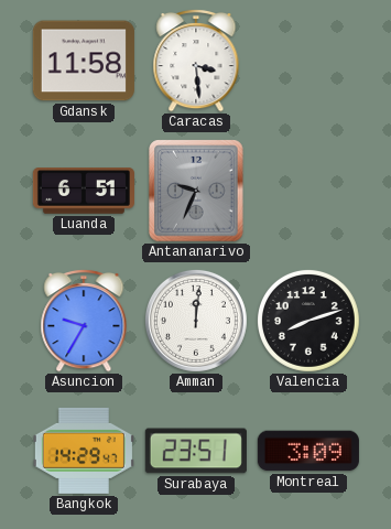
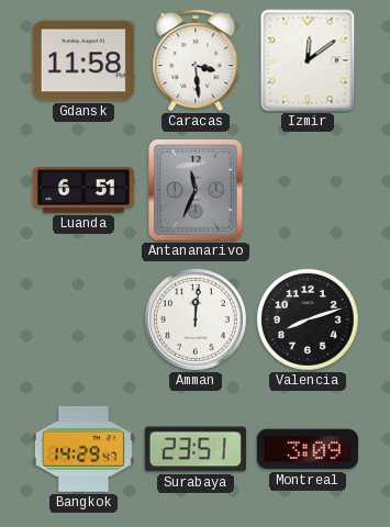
Izmir: none -> 12:09 (308, 60)
Antananarivo: 9:34 -> 11:34 (196, 190)
Asuncion: 9:35 -> none (84, 321)
